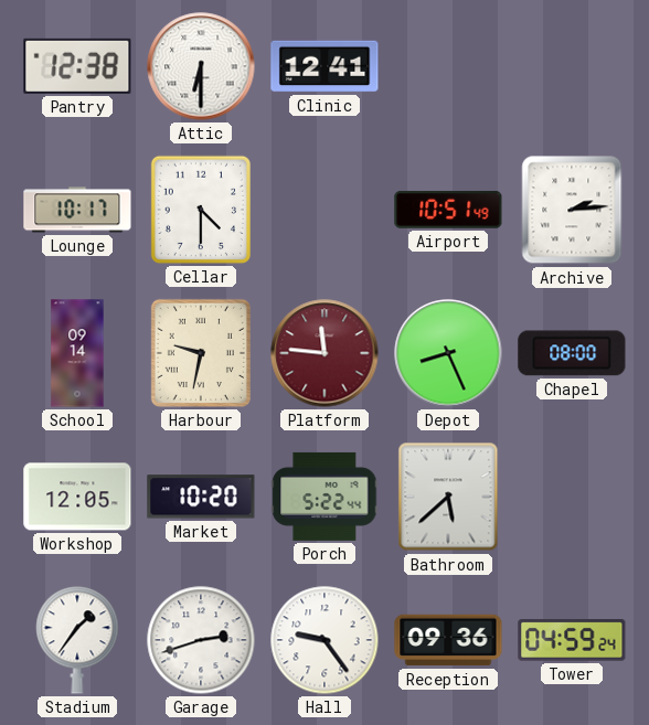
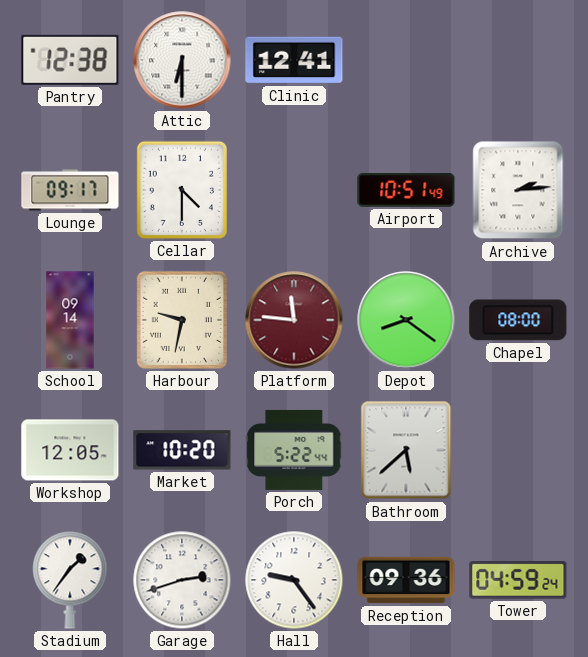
Lounge: 10:17 -> 09:17 (70, 190)
Depot: 8:26 -> 8:21 (406, 320)
